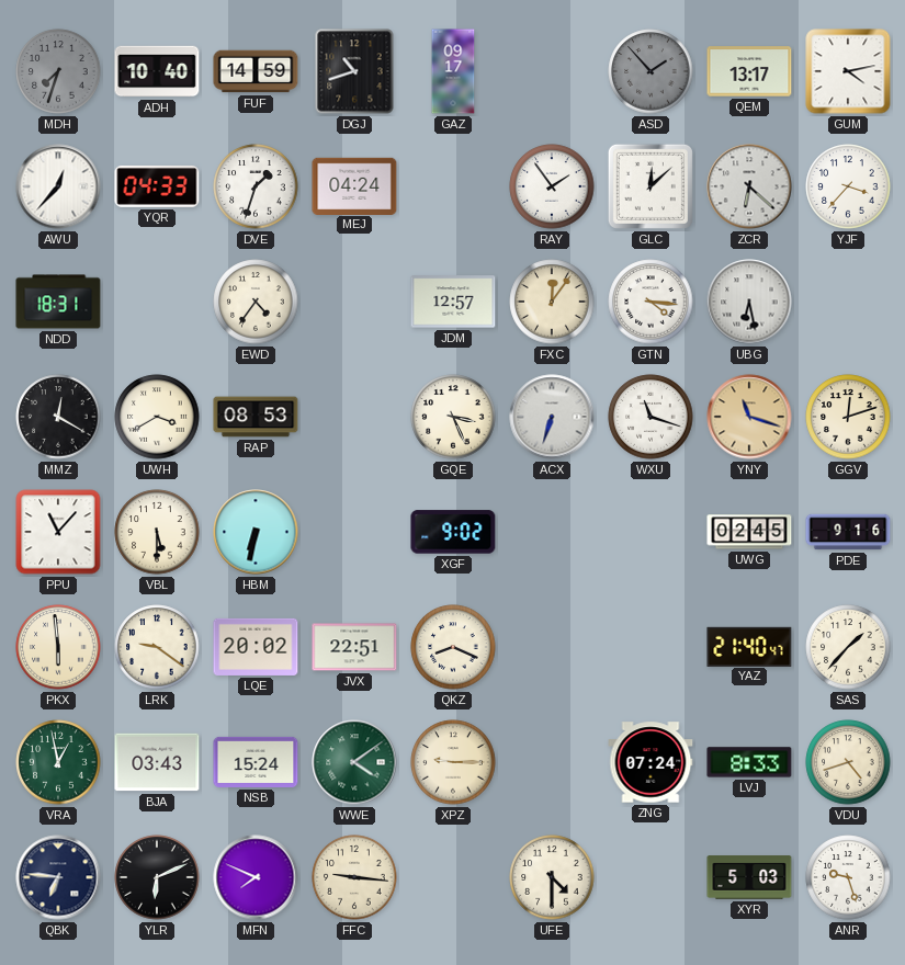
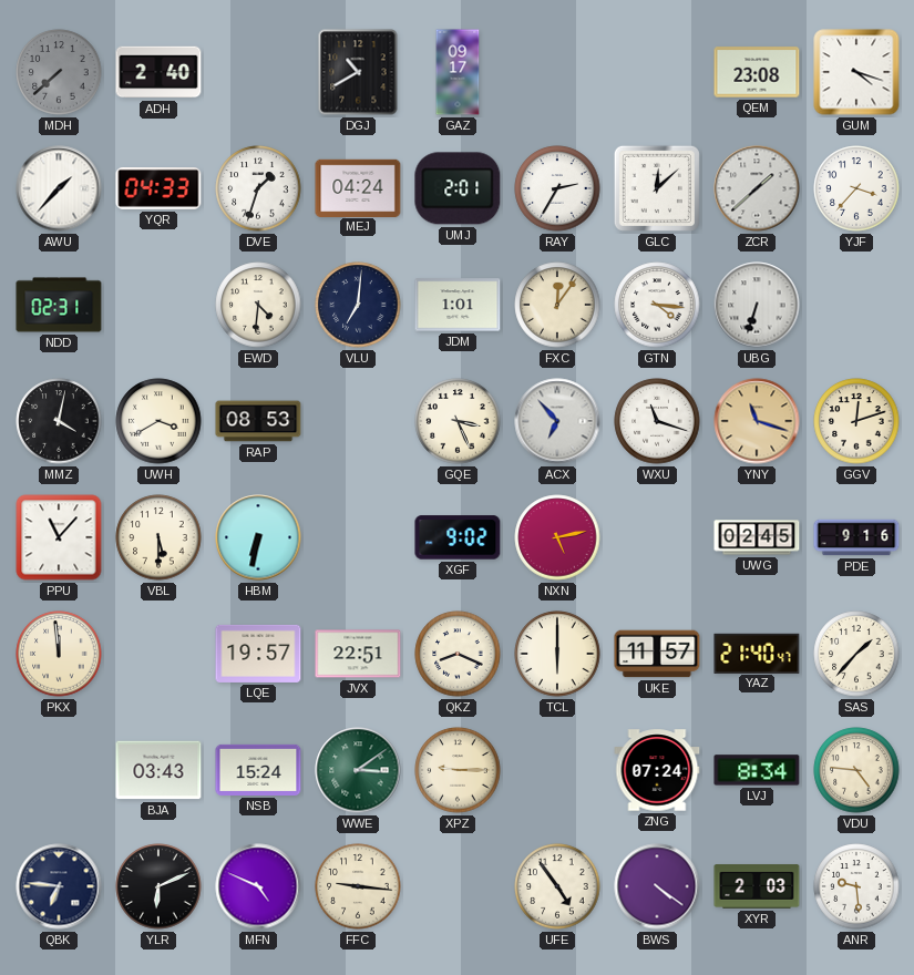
MDH: 7:33 -> 7:38 (59, 72)
ADH: 10:40 -> 2:40 (158, 72)
FUF: 14:59 -> none (256, 71)
DGJ: 10:42 -> 10:40 (358, 72)
ASD: 1:53 -> none (651, 71)
QEM: 13:17 -> 23:08 (757, 72)
GUM: 4:13 -> 4:18 (856, 72)
AWU: 12:37 -> 1:37 (59, 188)
UMJ: none -> 2:01 (458, 188)
RAY: 1:54 -> 2:35 (557, 188)
ZCR: 6:22 -> 1:38 (757, 188)
NDD: 18:31 -> 02:31 (59, 305)
EWD: 4:36 -> 4:31 (258, 305)
VLU: none -> 7:01 (358, 305)
JDM: 12:57 -> 1:01 (458, 305)
UBG: 6:28 -> 6:33 (757, 305)
MMZ: 12:20 -> 4:02 (59, 421)
ACX: 6:33 -> 6:53 (557, 421)
NXN: none -> 5:13 (557, 537)
PKX: 5:59 -> 11:59 (59, 654)
LRK: 9:21 -> none (157, 647)
LQE: 20:02 -> 19:57 (258, 654)
TCL: none -> 6:00 (557, 654)
UKE: none -> 11:57 (657, 654)
VRA: 12:58 -> none (58, 762)
WWE: 4:09 -> 3:09 (358, 770)
LVJ: 8:33 -> 8:34 (757, 770)
VDU: 4:42 -> 4:46 (856, 770)
MFN: 7:49 -> 4:49 (258, 886)
UFE: 4:30 -> 4:54 (557, 886)
BWS: none -> 4:21 (657, 886)
XYR: 5:03 -> 2:03 (757, 886)
ANR: 9:27 -> 9:29 (856, 886)
